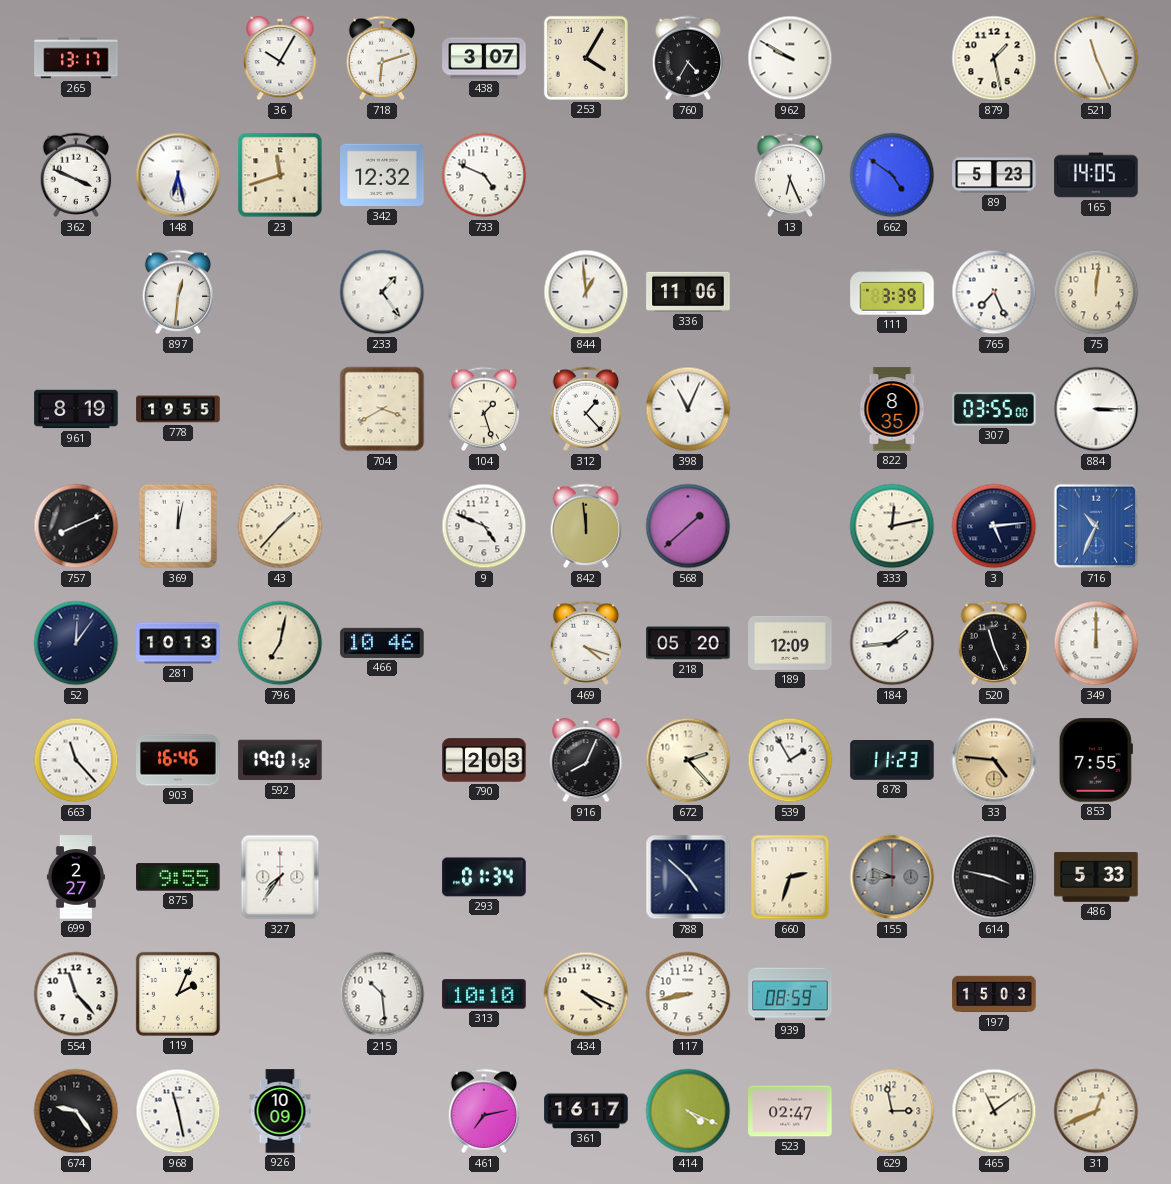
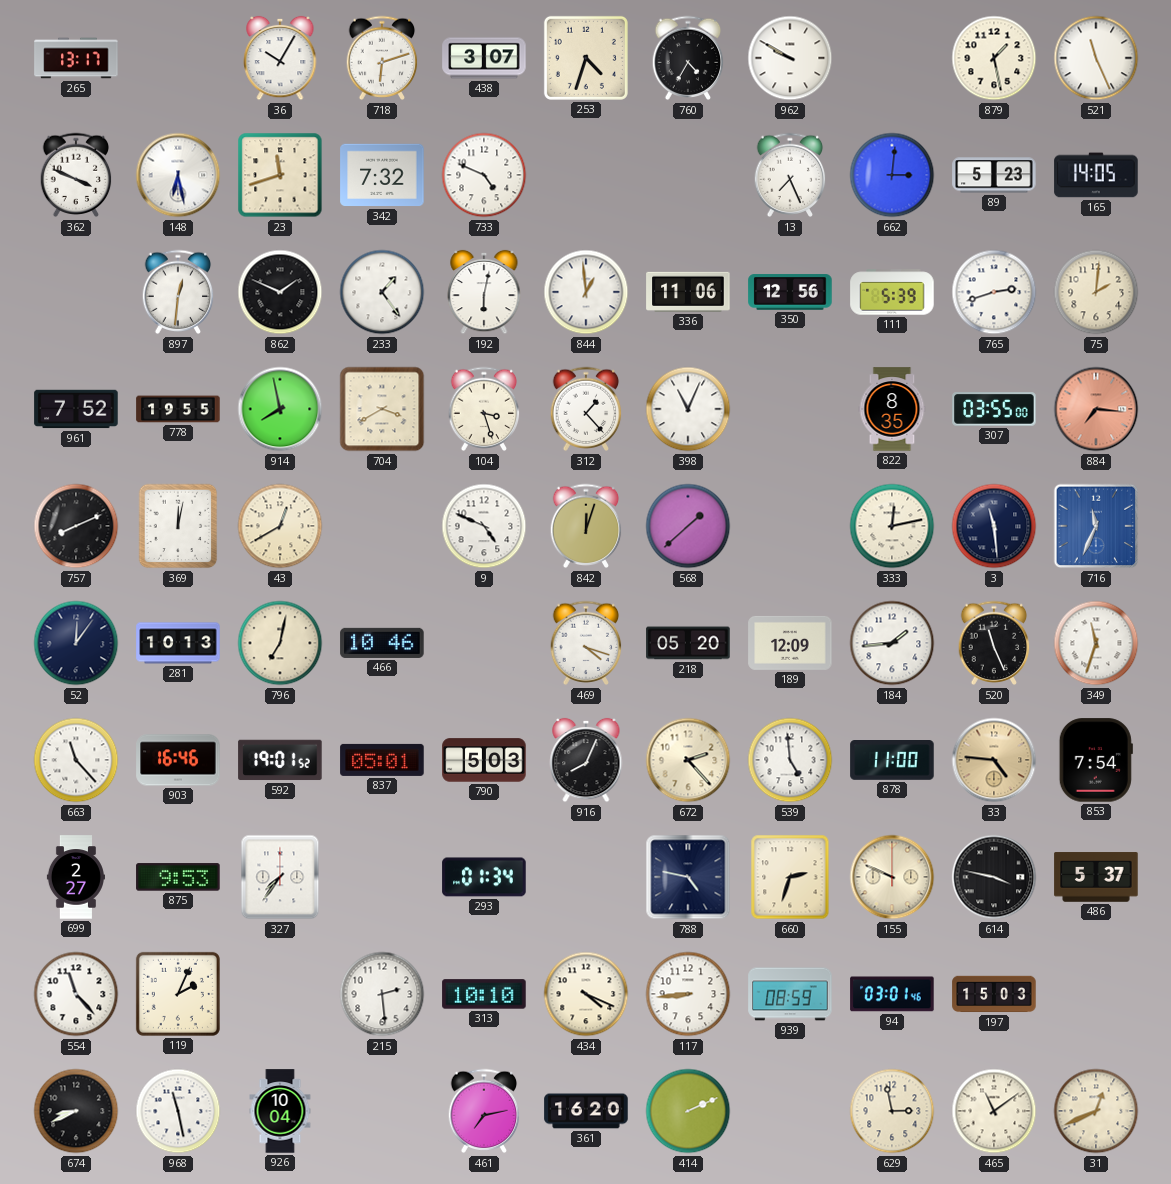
253: 4:05 -> 4:33 (586, 58)
342: 12:32 -> 7:32 (382, 175)
13: 6:26 -> 7:26 (790, 175)
662: 4:51 -> 3:01 (892, 175)
862: none -> 1:49 (280, 292)
192: none -> 6:02 (484, 292)
350: none -> 12:56 (790, 292)
111: 3:39 -> 5:39 (892, 292)
765: 7:26 -> 2:42 (994, 292)
75: 12:01 -> 2:01 (1096, 292)
961: 8:19 -> 7:52 (76, 409)
914: none -> 7:58 (280, 409)
104: 1:27 -> 3:27 (484, 409)
884: 3:15 -> 7:16 (1096, 409)
884 dial: white -> salmon (1096, 409)
43: 1:37 -> 12:40 (280, 526)
842: 11:59 -> 12:03 (586, 526)
3: 5:14 -> 11:29 (994, 526)
716: 10:34 -> 11:34 (1096, 526)
349: 12:00 -> 11:33 (1096, 643)
837: none -> 05:01 (382, 760)
790: 2:03 -> 5:03 (484, 760)
539: 1:55 -> 4:59 (790, 760)
878: 11:23 -> 11:00 (892, 761)
853: 7:55 -> 7:54 (1096, 760)
875: 9:55 -> 9:53 (178, 877)
788: 4:52 -> 4:47 (688, 877)
155: 9:44 -> 9:49 (892, 877)
155 dial: grey -> cream (892, 877)
486: 5:33 -> 5:37 (1096, 877)
215: 10:29 -> 2:29 (382, 994)
117: 8:43 -> 8:44 (688, 994)
94: none -> 03:01 (892, 994)
674: 9:24 -> 8:41 (76, 1111)
926: 10:09 -> 10:04 (280, 1111)
361: 16:17 -> 16:20 (586, 1111)
414: 4:19 -> 2:11 (688, 1111)
523: 02:47 -> none (790, 1111)
